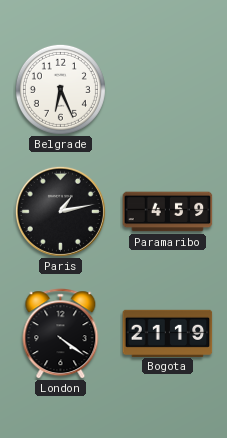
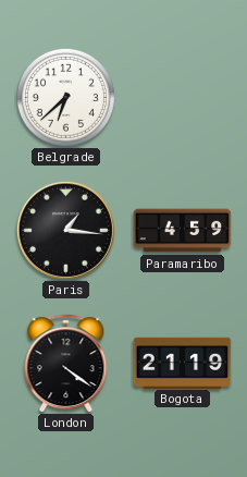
Belgrade: 6:26 -> 6:38 (65, 97)
Paris: 1:13 -> 1:16 (65, 230)
